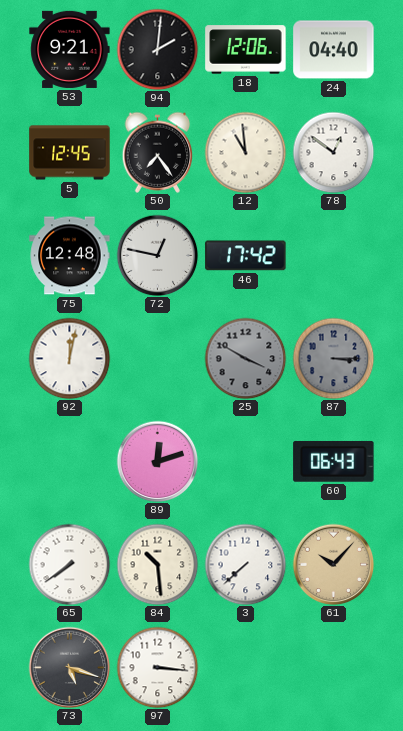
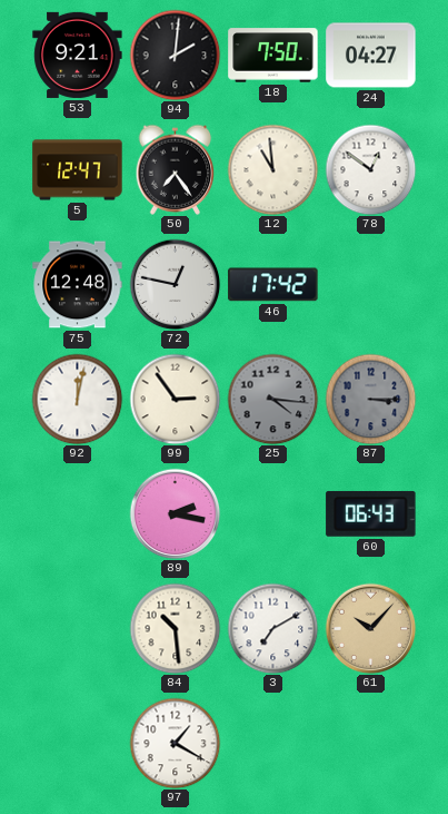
18: 12:06 -> 7:50 (273, 56)
24: 04:40 -> 04:27 (371, 56)
5: 12:45 -> 12:47 (78, 170)
99: none -> 2:54 (175, 399)
25: 3:50 -> 4:16 (272, 399)
89: 12:12 -> 2:17 (175, 513)
65: 7:39 -> none (69, 564)
3: 7:38 -> 7:10 (272, 628)
73: 5:18 -> none (69, 667)
97: 3:16 -> 1:20 (175, 743)
